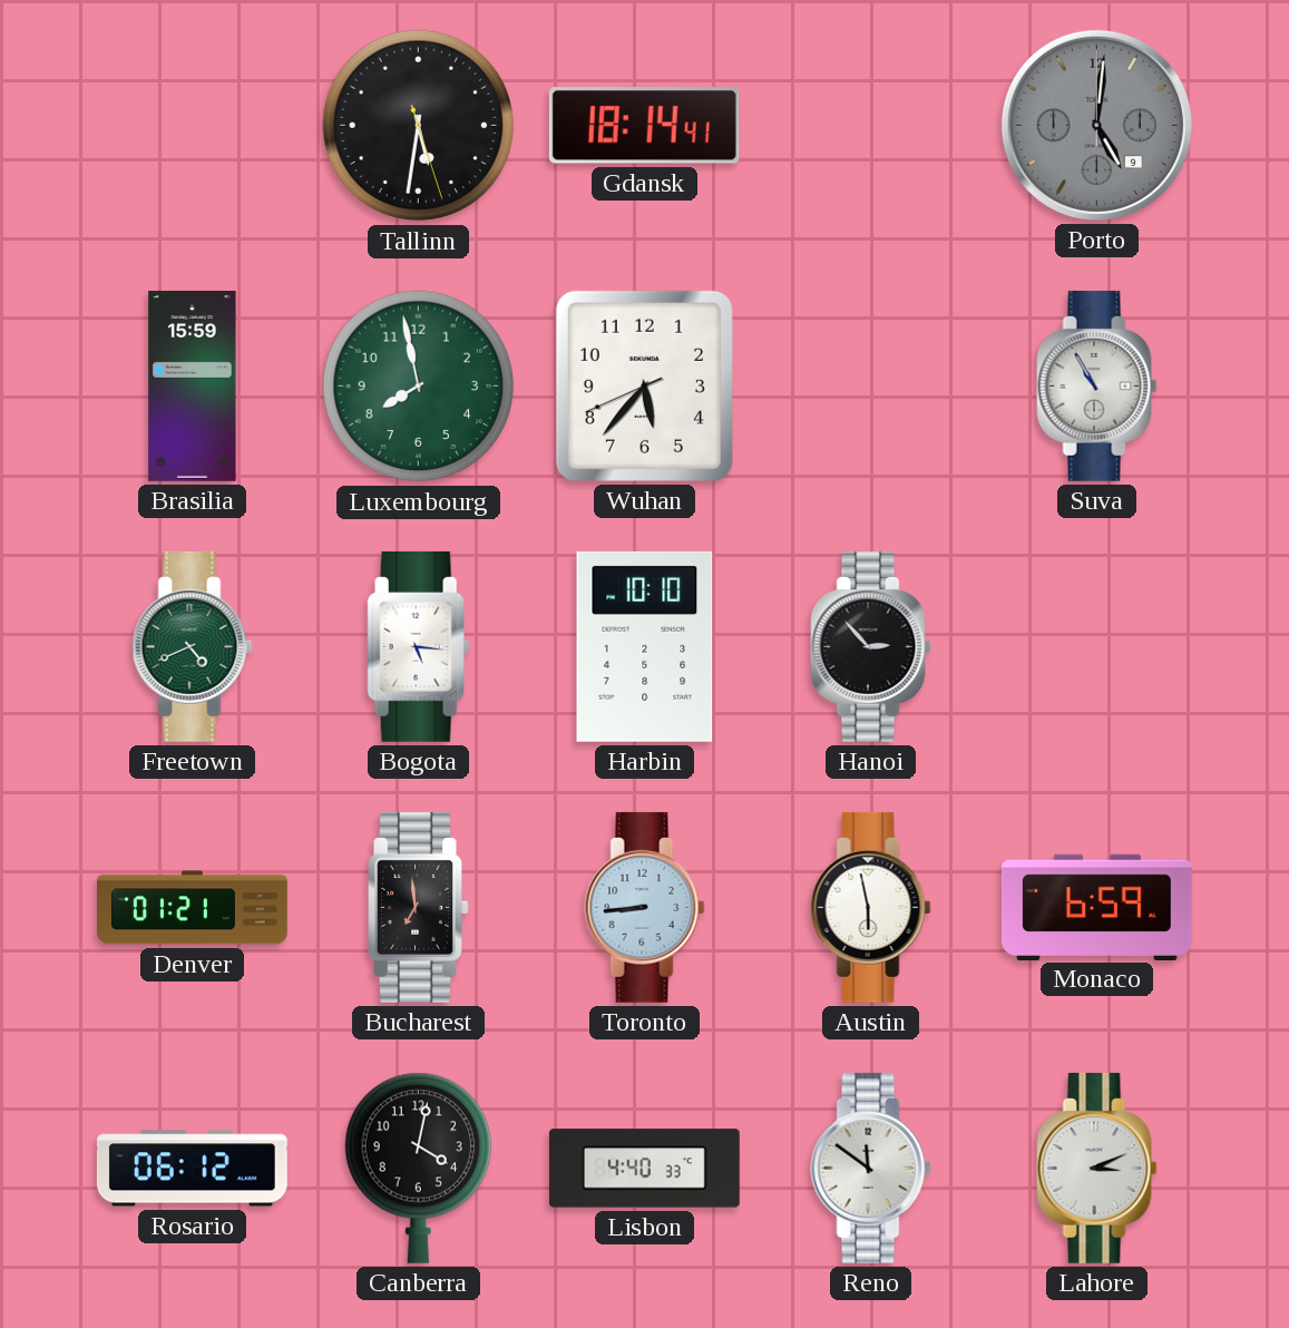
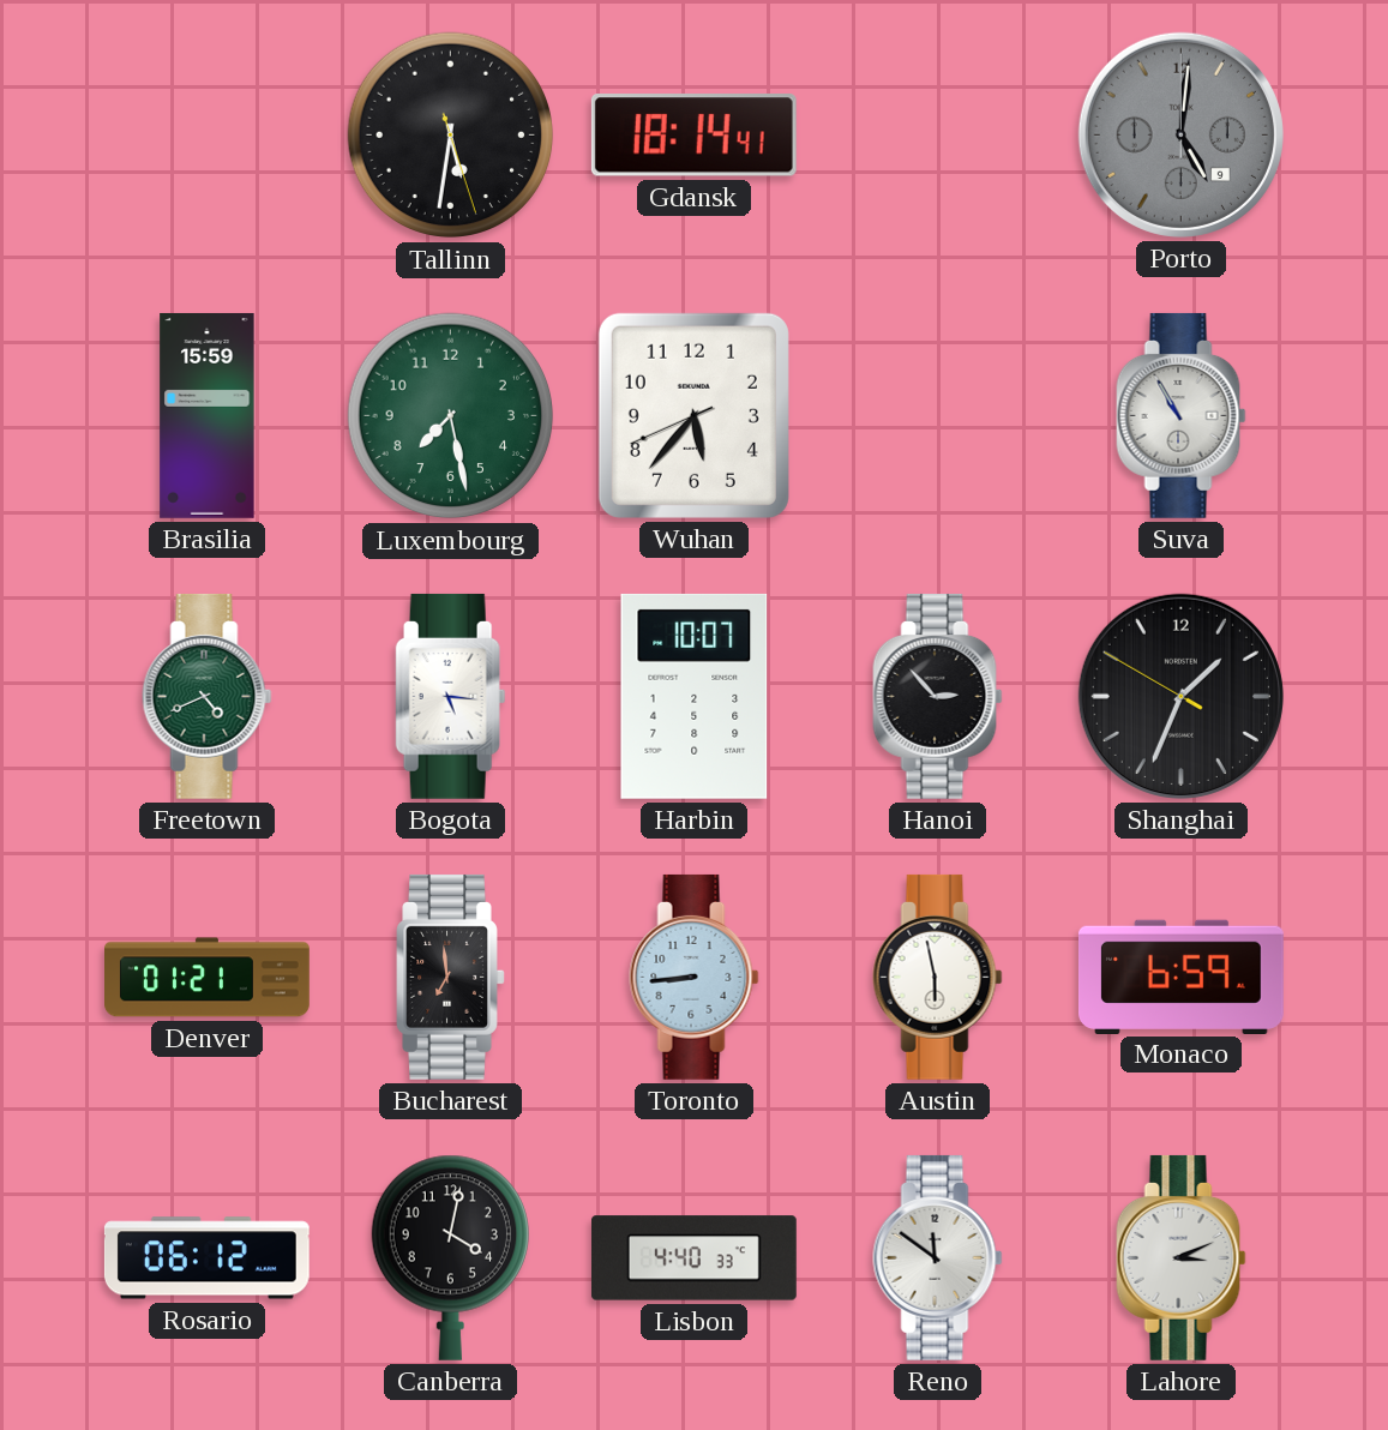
Luxembourg: 7:58 -> 7:28 (451, 416)
Harbin: 10:10 -> 10:07 (695, 696)
Shanghai: none -> 1:33 (1180, 696)
